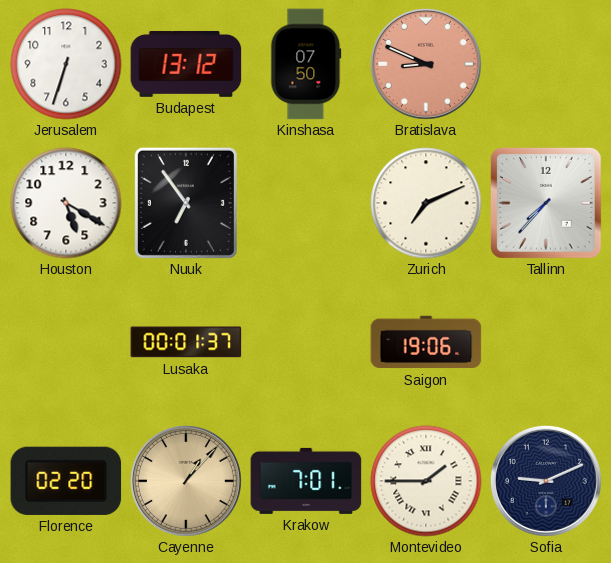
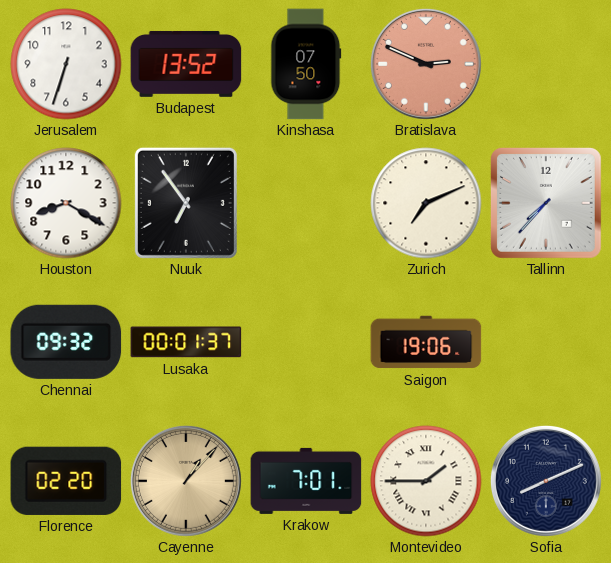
Budapest: 13:12 -> 13:52 (186, 64)
Bratislava: 8:49 -> 2:49 (426, 64)
Houston: 5:20 -> 8:20 (66, 203)
Chennai: none -> 09:32 (66, 342)
Sofia: 9:11 -> 8:11 (546, 481)
